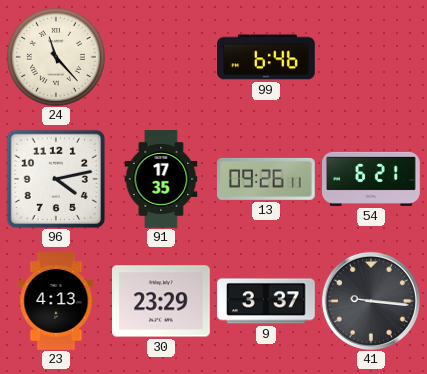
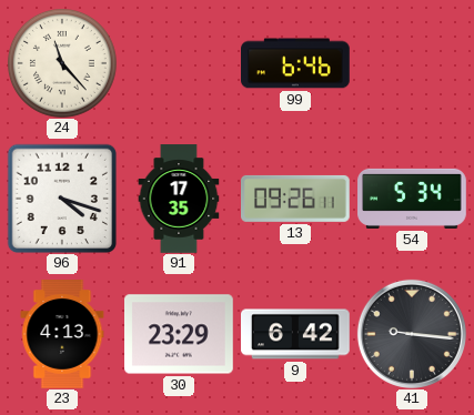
96: 4:13 -> 4:18 (62, 199)
54: 6:21 -> 5:34 (412, 199)
9: 3:37 -> 6:42 (296, 334)
